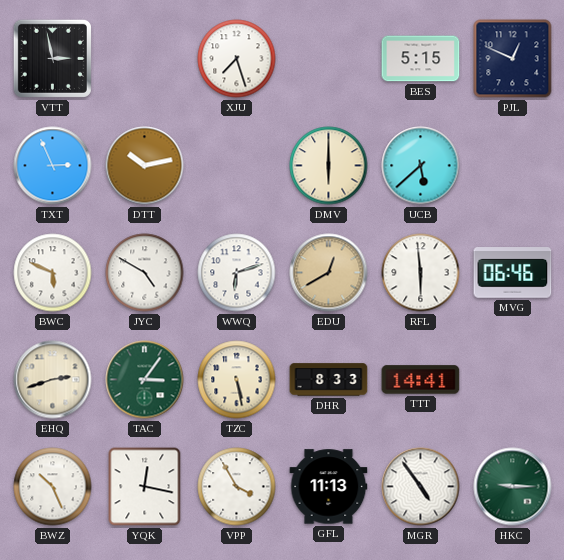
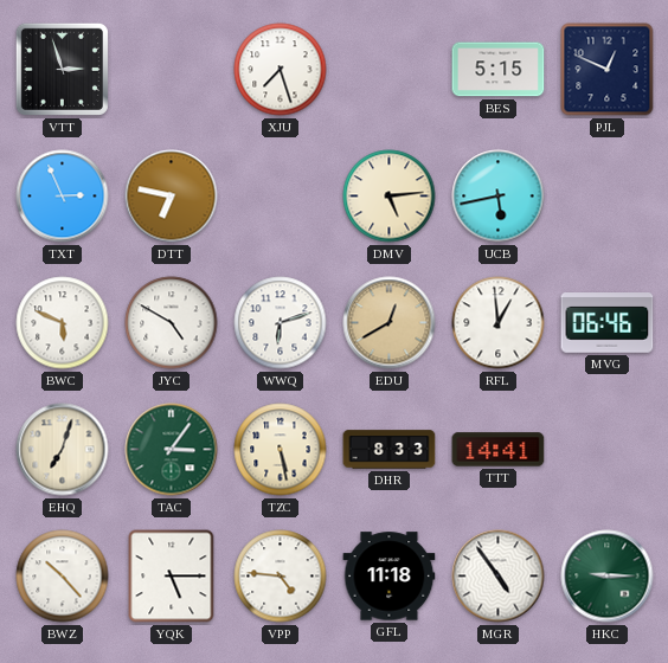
VTT: 2:58 -> 2:57 (62, 69)
DTT: 10:13 -> 6:47 (172, 197)
DMV: 6:00 -> 5:14 (390, 197)
UCB: 5:38 -> 5:43 (499, 197)
RFL: 5:59 -> 12:59 (499, 323)
EHQ: 2:42 -> 7:03 (63, 450)
BWZ: 10:26 -> 10:23 (63, 577)
YQK: 12:17 -> 5:15 (172, 577)
VPP: 3:55 -> 4:46 (281, 577)
GFL: 11:13 -> 11:18 (390, 577)
